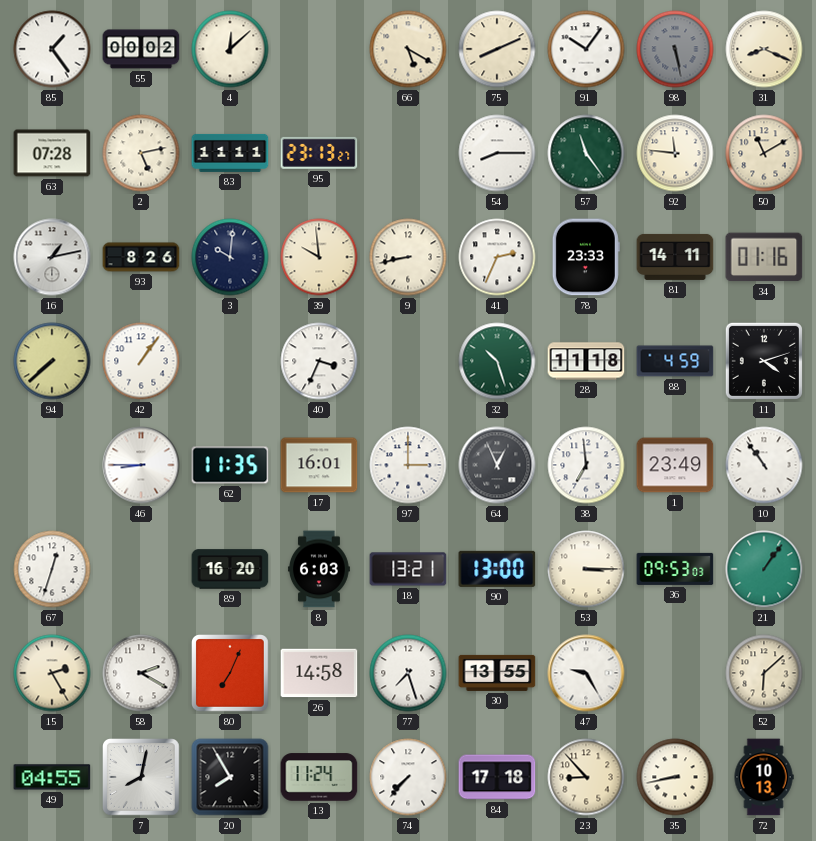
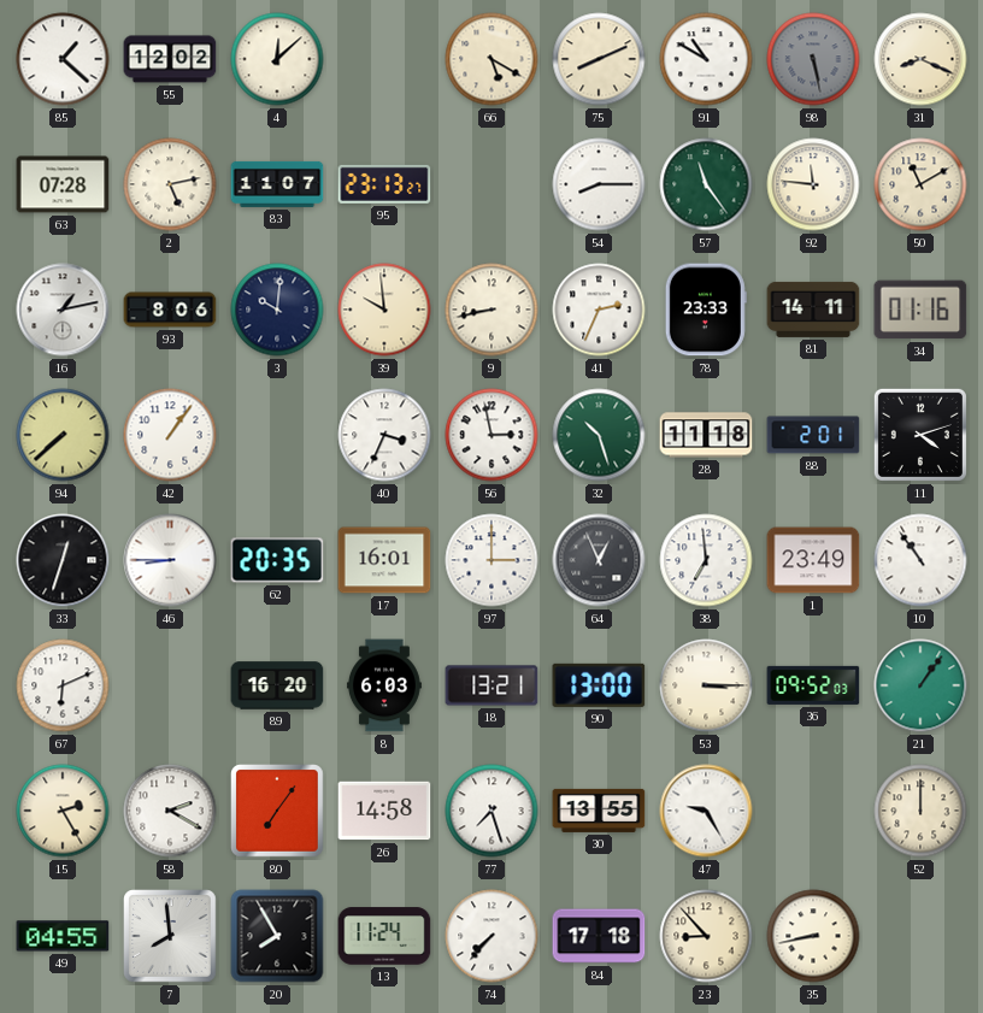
85: 1:24 -> 1:22 (63, 59)
55: 00:02 -> 12:02 (170, 59)
91: 10:06 -> 10:50 (706, 59)
83: 11:11 -> 11:07 (277, 184)
93: 8:26 -> 8:06 (170, 310)
56: none -> 2:58 (491, 435)
88: 4:59 -> 2:01 (813, 435)
33: none -> 12:33 (63, 560)
62: 11:35 -> 20:35 (277, 560)
67: 12:33 -> 6:11 (63, 685)
36: 09:53 -> 09:52 (813, 685)
80: 7:04 -> 7:06 (278, 812)
52: 6:08 -> 12:00 (920, 811)
7: 8:02 -> 7:59 (171, 937)
72: 10:13 -> none (764, 777)
